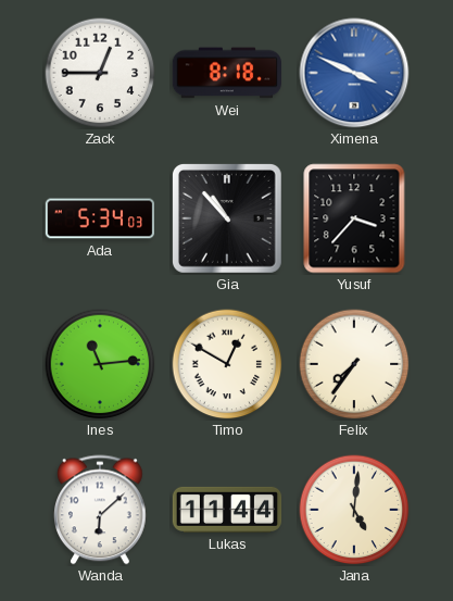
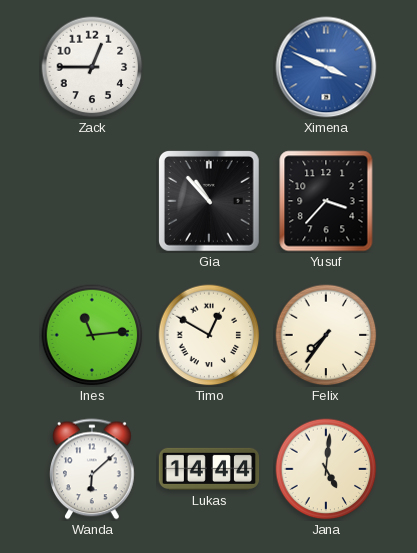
Wei: 8:18 -> none (226, 73)
Ada: 5:34 -> none (100, 218)
Lukas: 11:44 -> 14:44 (209, 469)
